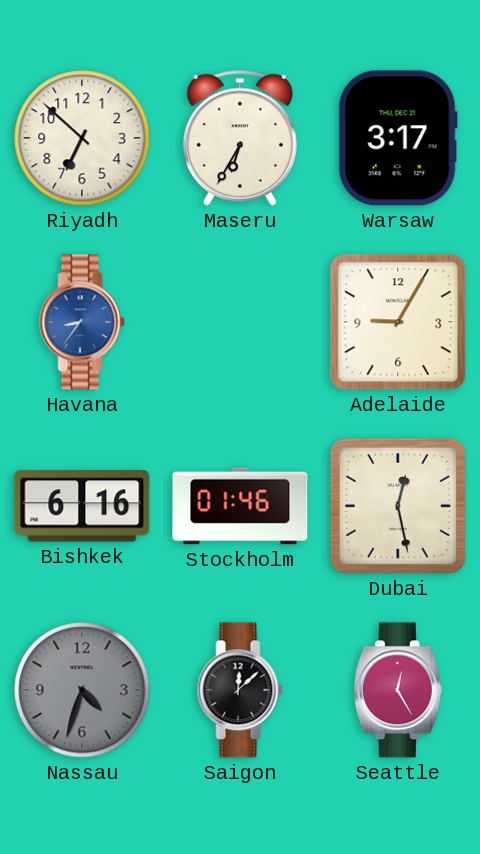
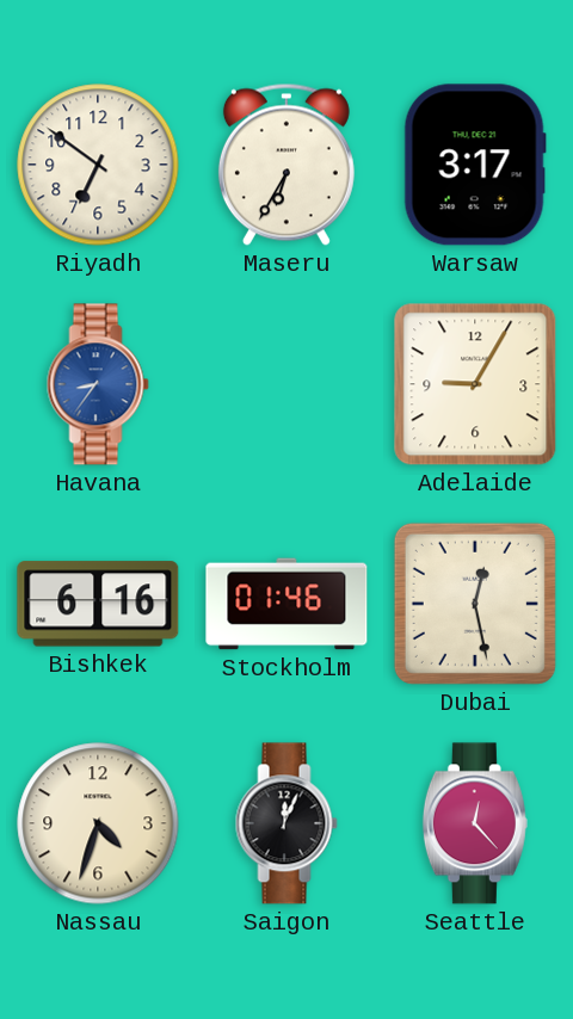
Riyadh: 6:52 -> 6:51 (98, 165)
Nassau dial: grey -> cream (98, 823)
Saigon: 12:08 -> 12:04 (286, 823)
Seattle: 12:25 -> 12:23 (475, 823)
